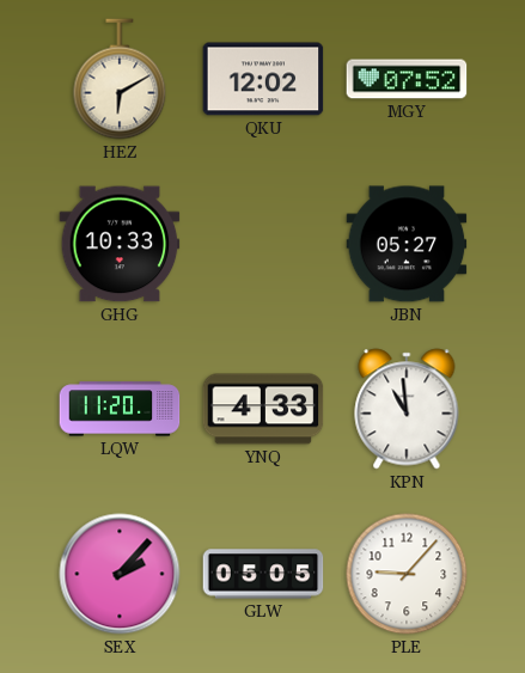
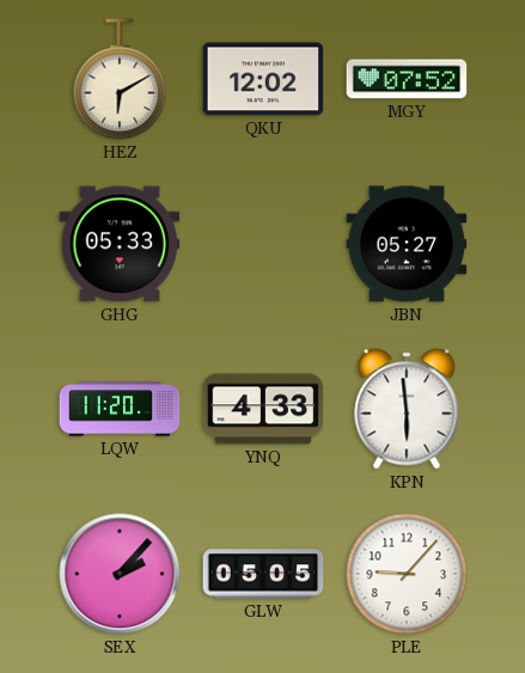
GHG: 10:33 -> 05:33 (120, 244)
KPN: 10:59 -> 5:59 (407, 409)
